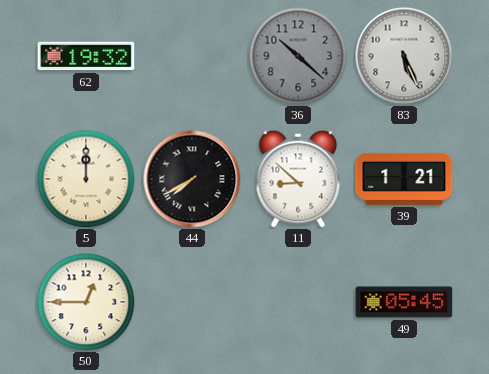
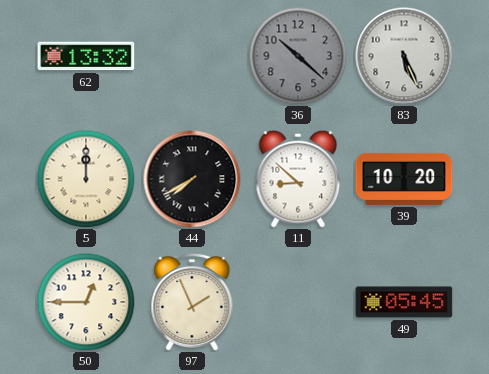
62: 19:32 -> 13:32 (86, 56)
39: 1:21 -> 10:20 (404, 179)
97: none -> 1:56 (192, 301)
